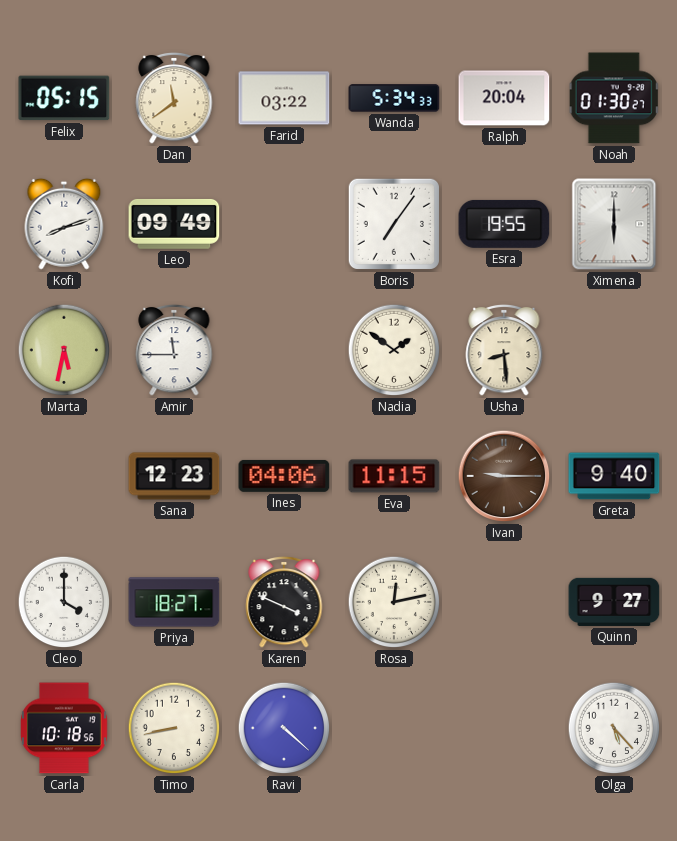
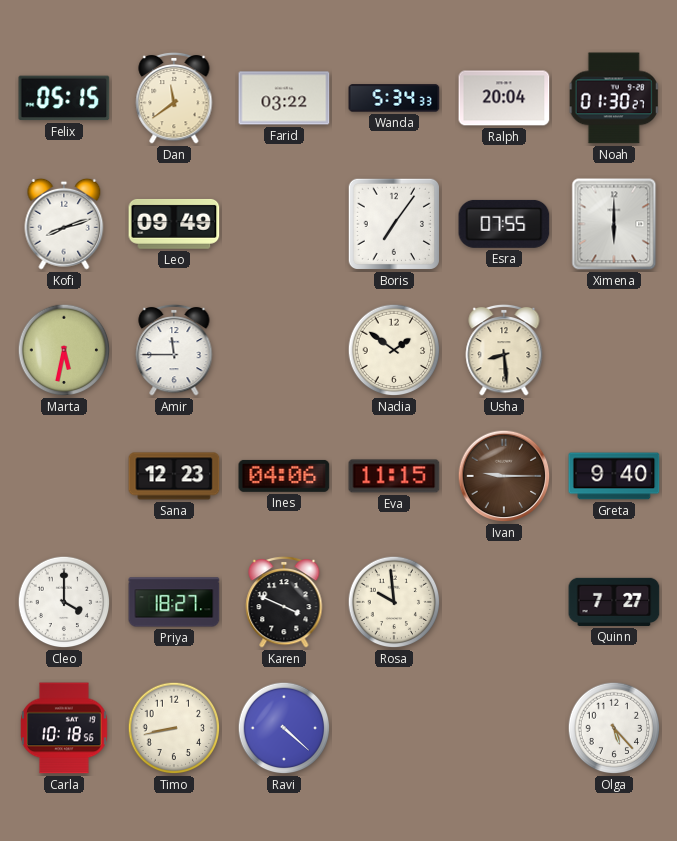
Esra: 19:55 -> 07:55 (504, 224)
Rosa: 12:13 -> 9:59 (394, 602)
Quinn: 9:27 -> 7:27 (614, 602)
